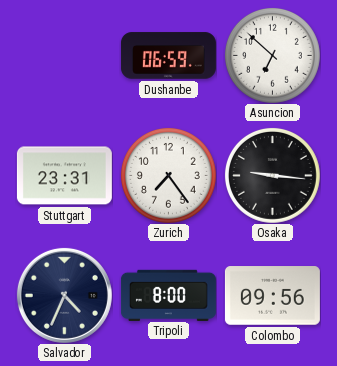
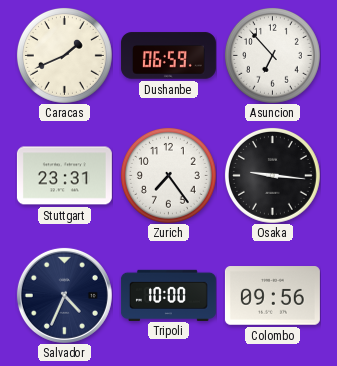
Caracas: none -> 1:41 (64, 55)
Asuncion: 6:52 -> 6:53 (272, 55)
Tripoli: 8:00 -> 10:00 (168, 295)
